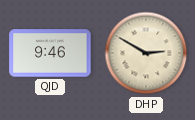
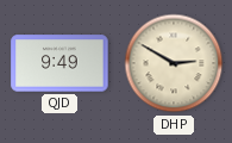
QJD: 9:46 -> 9:49 (59, 63)
